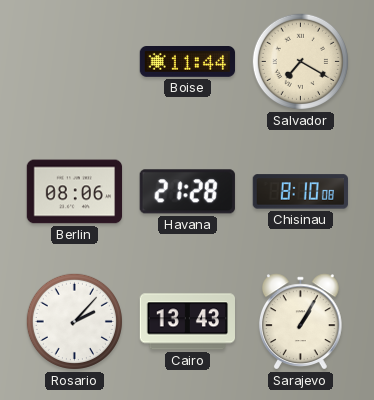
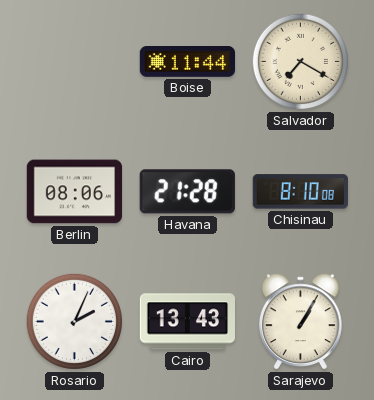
Rosario: 2:07 -> 2:04 (74, 321)
